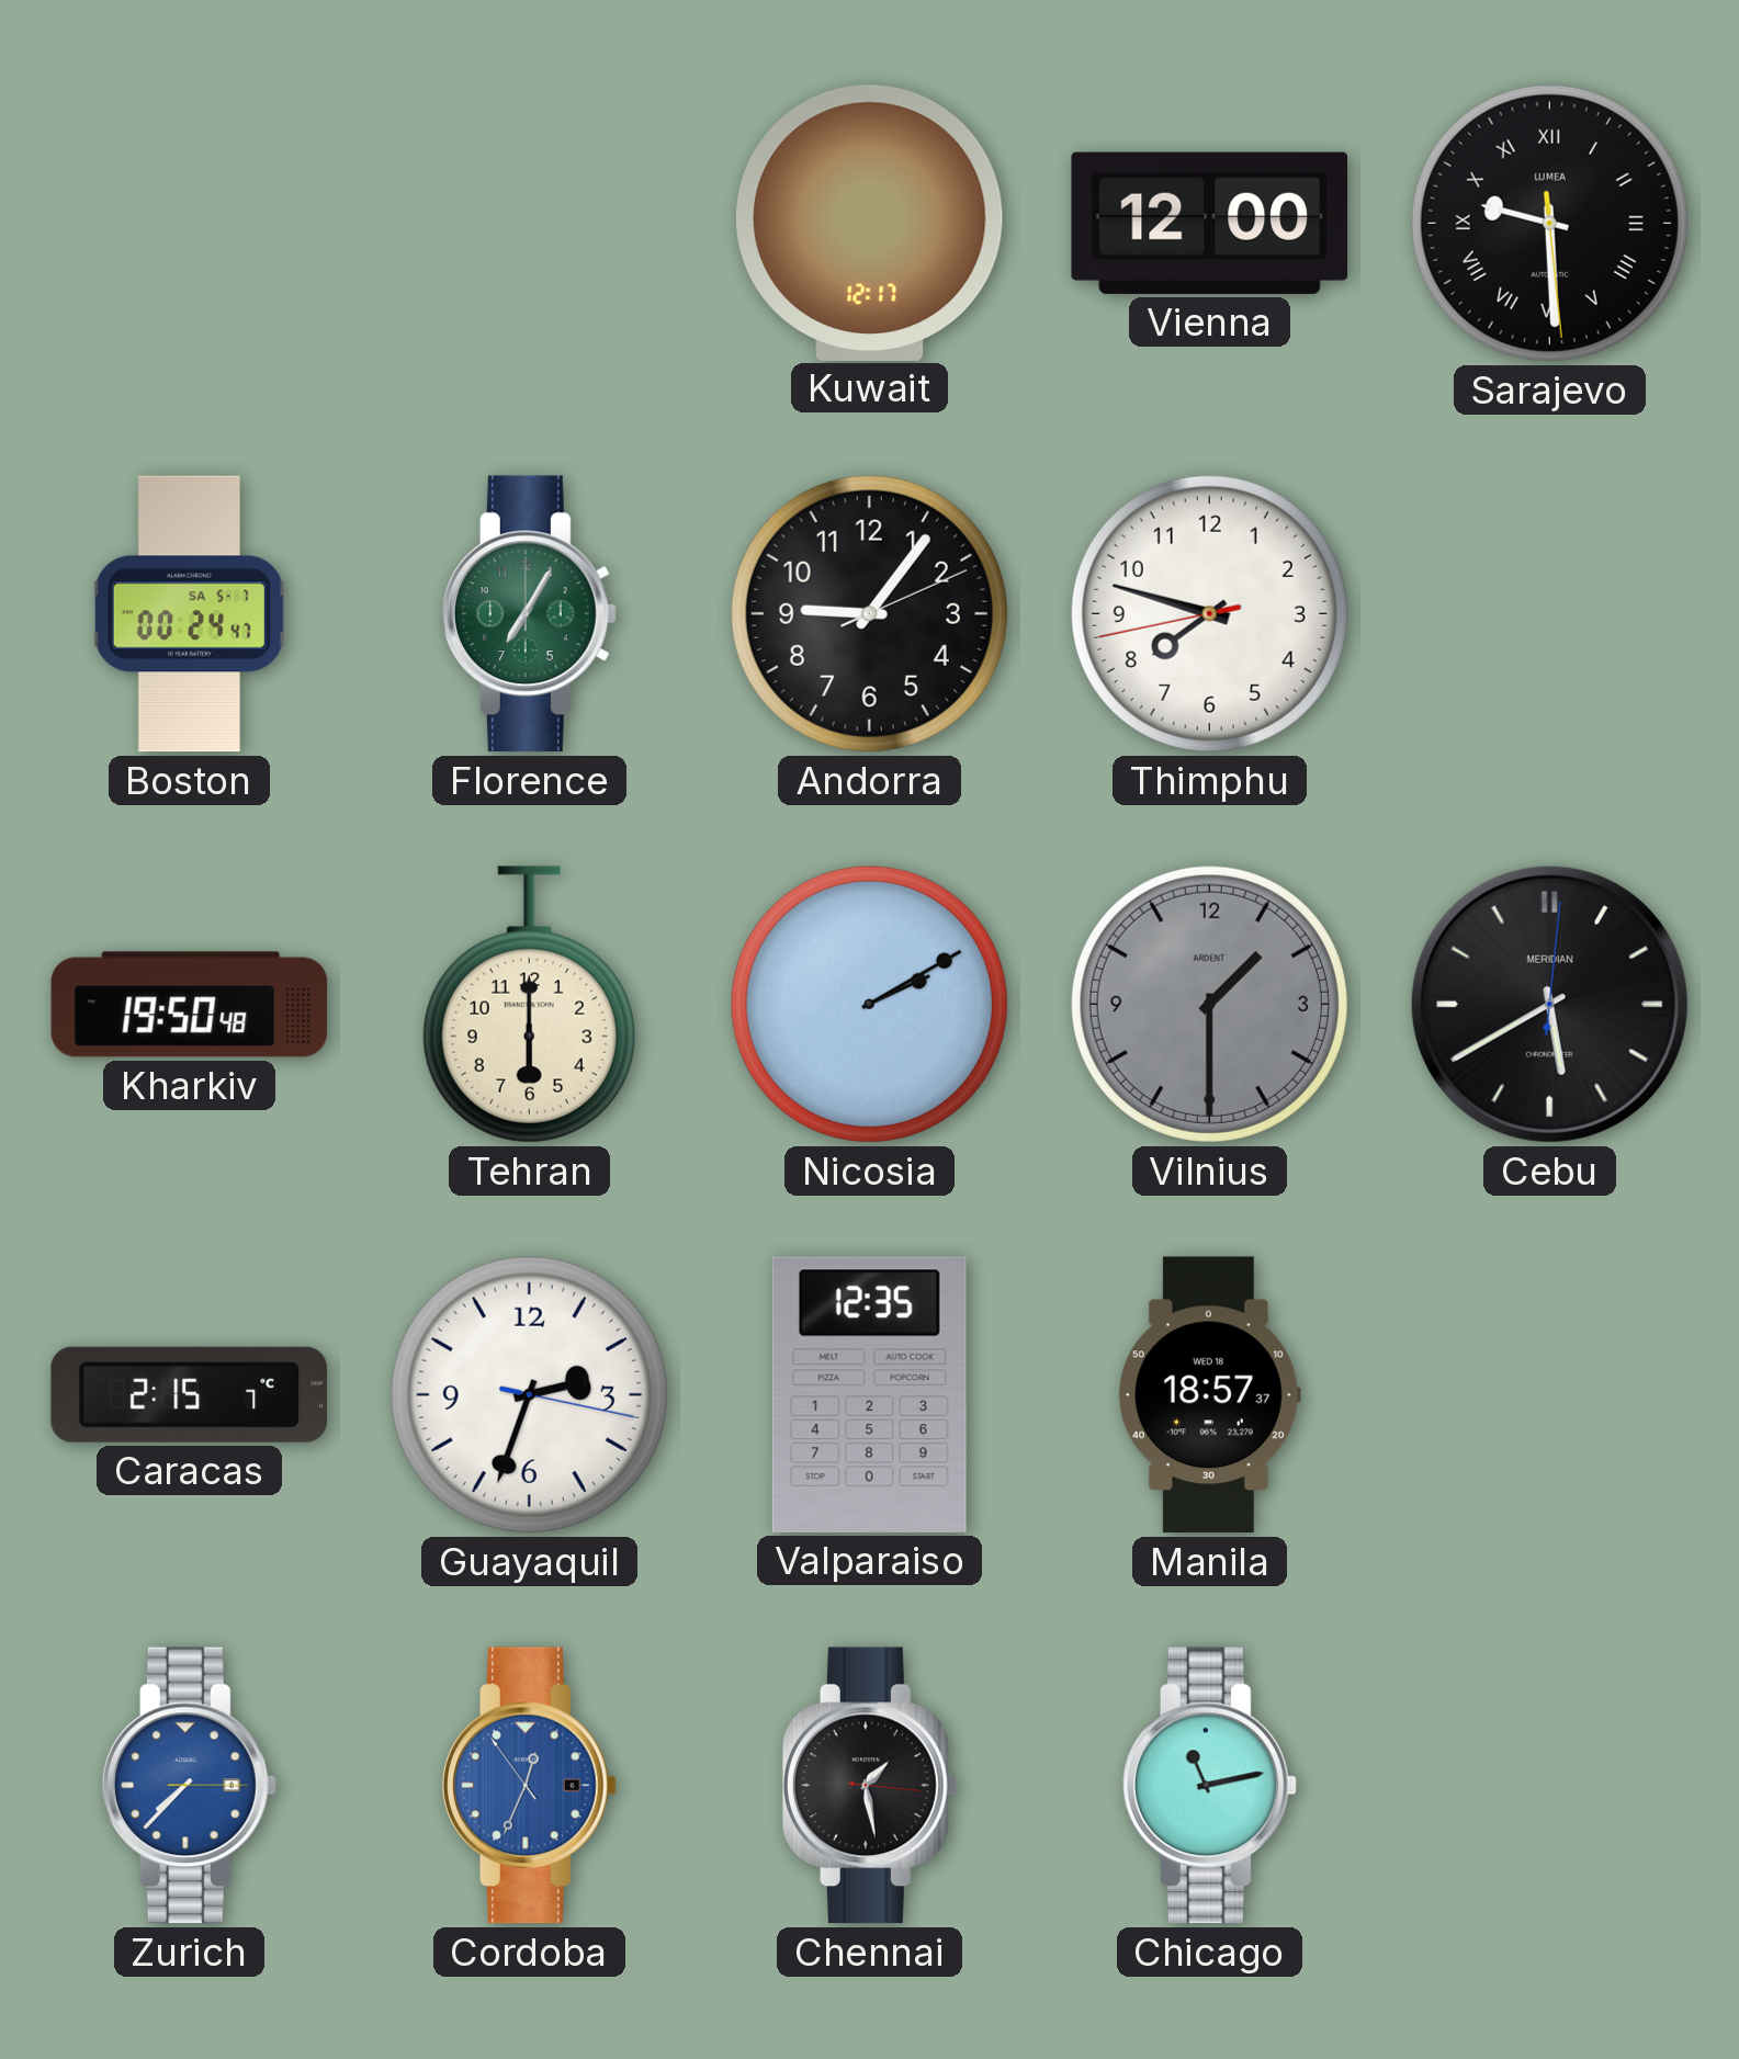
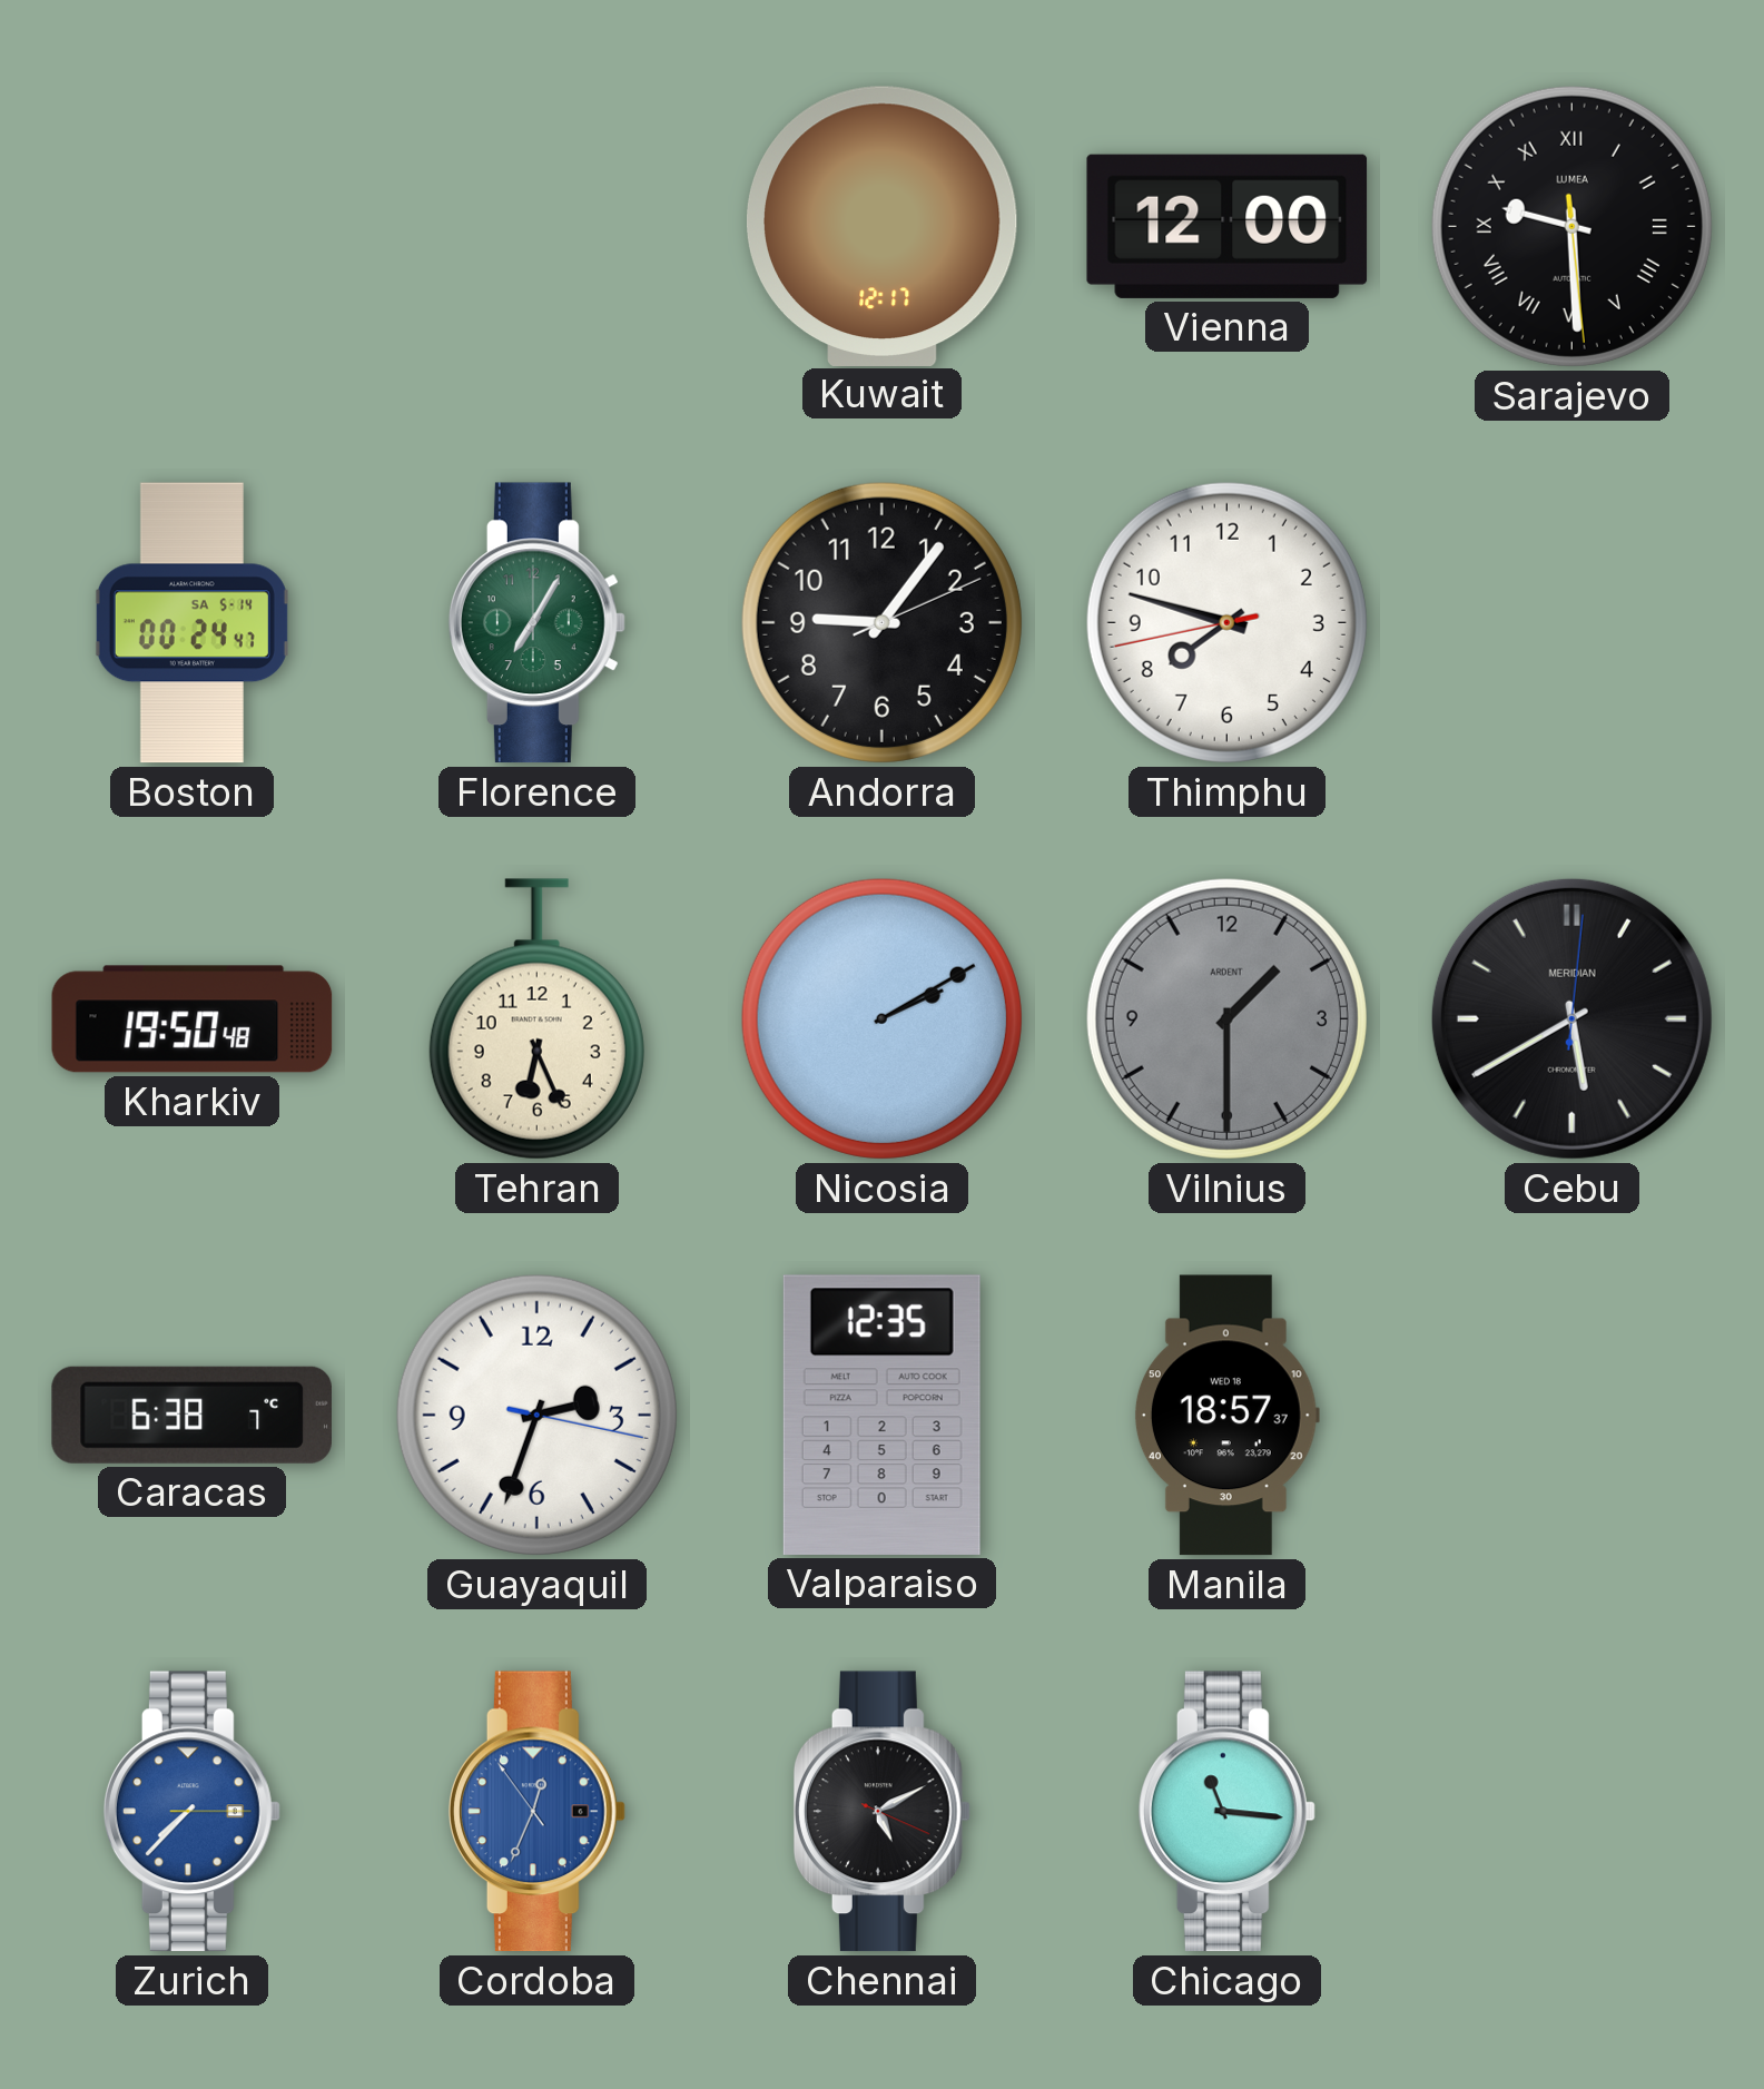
Boston date: SA 5-7 -> SA 5-14 (191, 623)
Tehran: 6:00 -> 6:26 (536, 1019)
Caracas: 2:15 -> 6:38 (191, 1415)
Chennai: 1:28 -> 5:10 (881, 1812)
Chicago: 11:13 -> 11:16 (1226, 1812)
